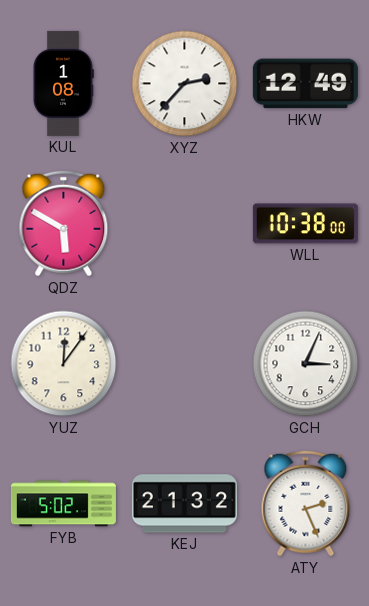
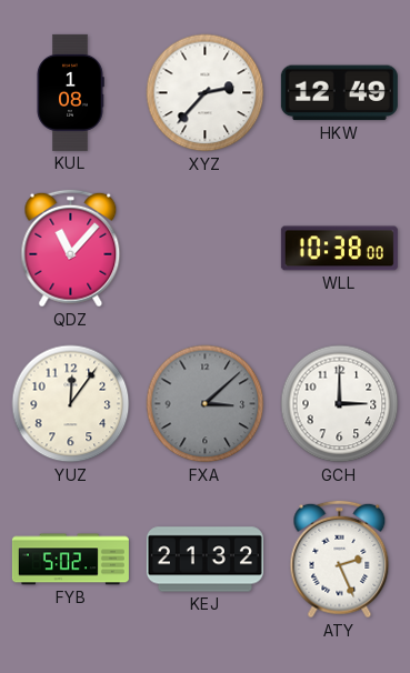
QDZ: 5:50 -> 11:07 (71, 249)
FXA: none -> 3:08 (206, 404)
GCH: 3:04 -> 3:00 (340, 404)
